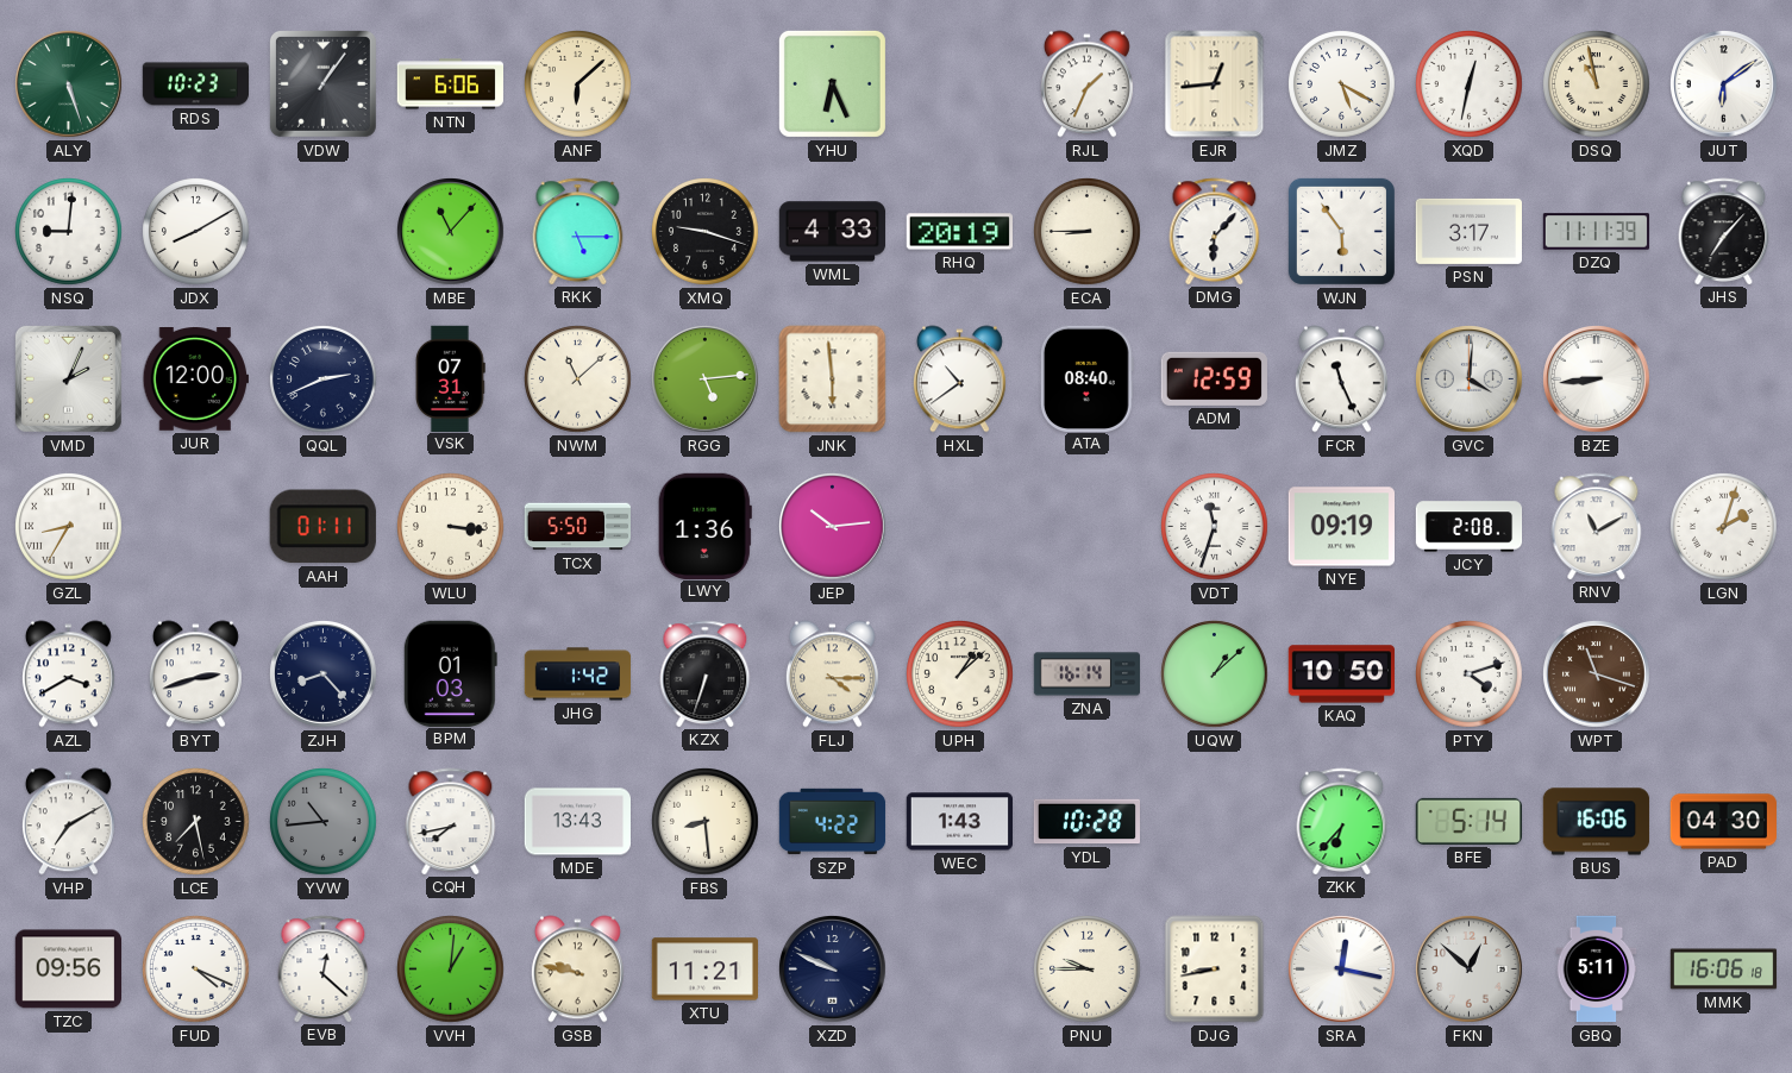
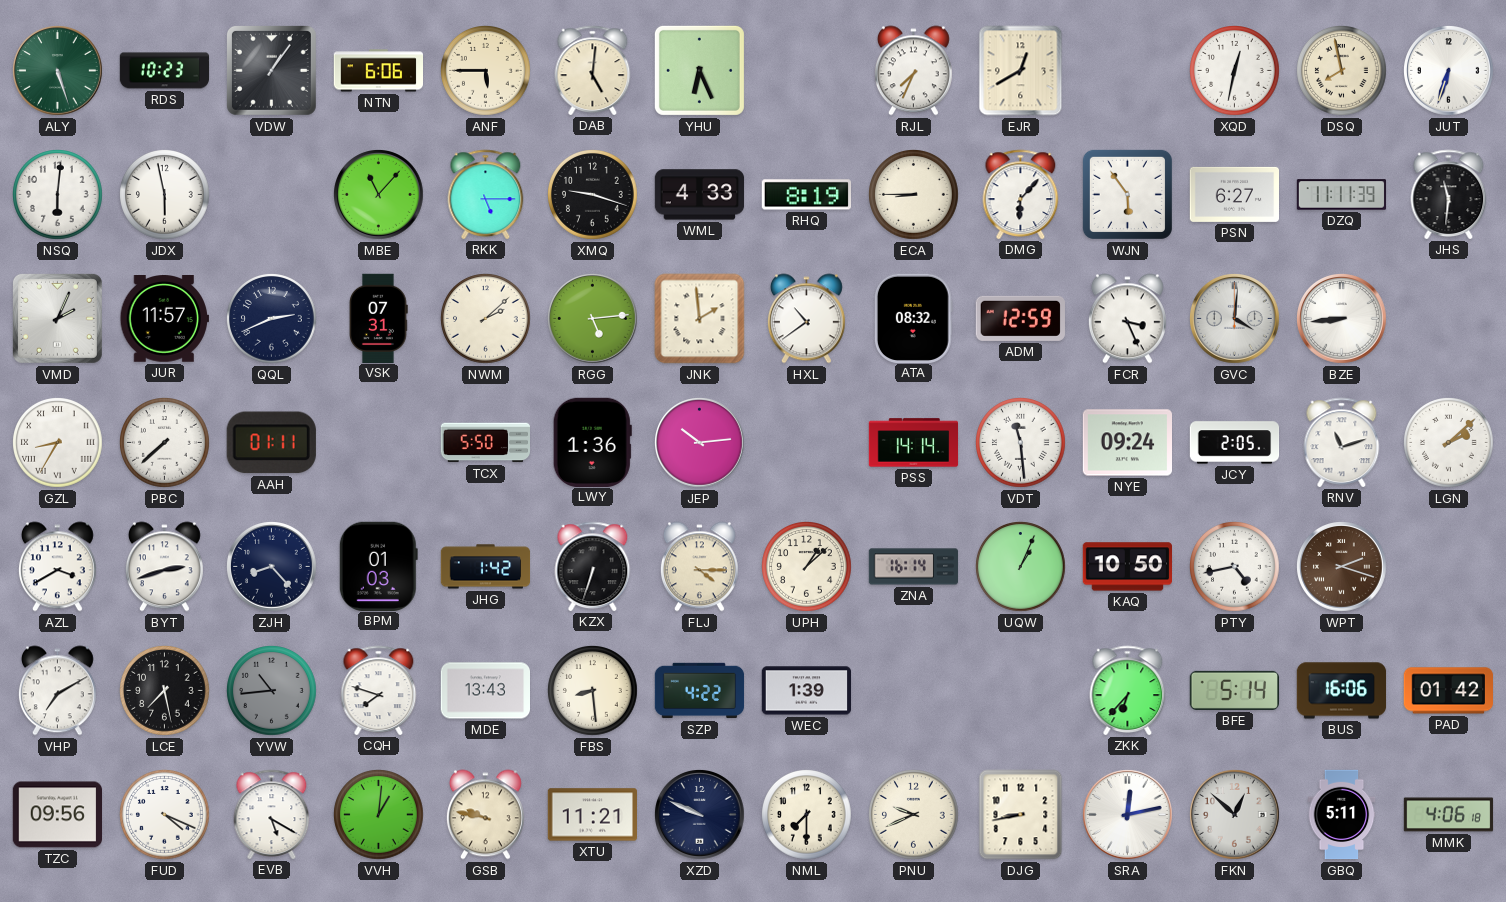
ANF: 6:08 -> 5:45 (486, 71)
DAB: none -> 5:01 (593, 70)
RJL: 1:34 -> 7:34 (913, 71)
EJR: 12:44 -> 12:40 (1021, 71)
JMZ: 5:20 -> none (1342, 84)
DSQ: 10:58 -> 7:58 (1342, 71)
JUT: 6:09 -> 6:33 (1449, 71)
NSQ: 9:01 -> 6:01 (58, 195)
JDX: 8:10 -> 5:58 (165, 195)
RHQ: 20:19 -> 8:19 (806, 195)
PSN: 3:17 -> 6:27 (1234, 194)
JHS: 7:07 -> 11:31 (1449, 194)
JUR: 12:00 -> 11:57 (164, 319)
NWM: 11:08 -> 2:08 (486, 319)
JNK: 5:59 -> 1:59 (700, 319)
ATA: 08:40 -> 08:32 (913, 318)
FCR: 11:26 -> 3:26 (1127, 319)
PBC: none -> 7:38 (165, 443)
WLU: 3:16 -> none (451, 527)
PSS: none -> 14:14 (914, 443)
VDT: 11:33 -> 11:29 (1021, 443)
NYE: 09:19 -> 09:24 (1127, 443)
JCY: 2:08 -> 2:05 (1235, 443)
RNV: 11:10 -> 11:12 (1342, 442)
LGN: 2:03 -> 2:08 (1449, 443)
UQW: 1:08 -> 1:04 (1021, 567)
PTY: 4:12 -> 4:43 (1235, 567)
WPT: 11:18 -> 2:18 (1342, 567)
CQH: 7:43 -> 7:48 (379, 690)
WEC: 1:43 -> 1:39 (807, 691)
YDL: 10:28 -> none (1086, 822)
PAD: 04:30 -> 01:42 (1448, 691)
EVB: 12:22 -> 5:20 (272, 814)
NML: none -> 7:30 (807, 815)
PNU: 9:45 -> 9:41 (914, 815)
SRA: 12:17 -> 12:13 (1128, 815)
MMK: 16:06 -> 4:06 (1449, 815)
